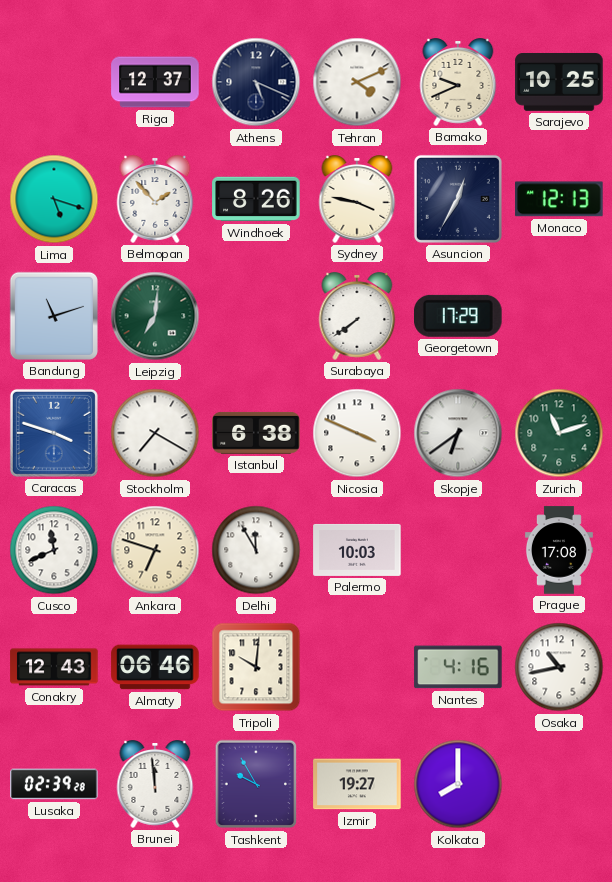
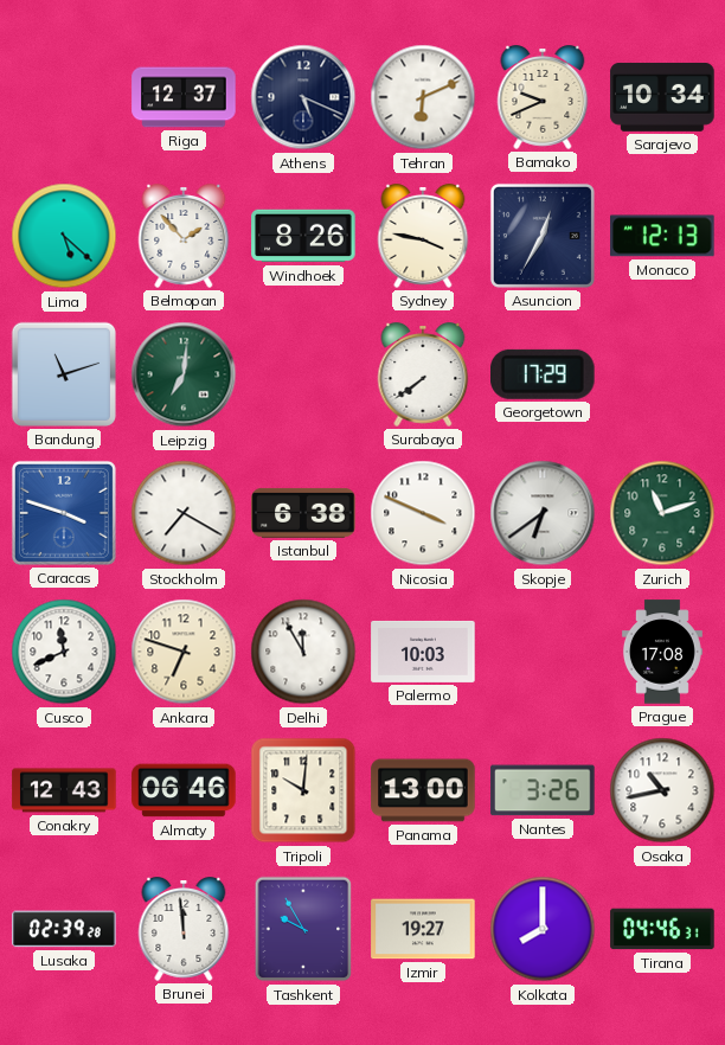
Tehran: 4:11 -> 6:11 (423, 97)
Sarajevo: 10:25 -> 10:34 (662, 97)
Lima: 5:18 -> 5:22 (64, 236)
Panama: none -> 13:00 (423, 790)
Nantes: 4:16 -> 3:26 (543, 790)
Tirana: none -> 04:46 (662, 929)
